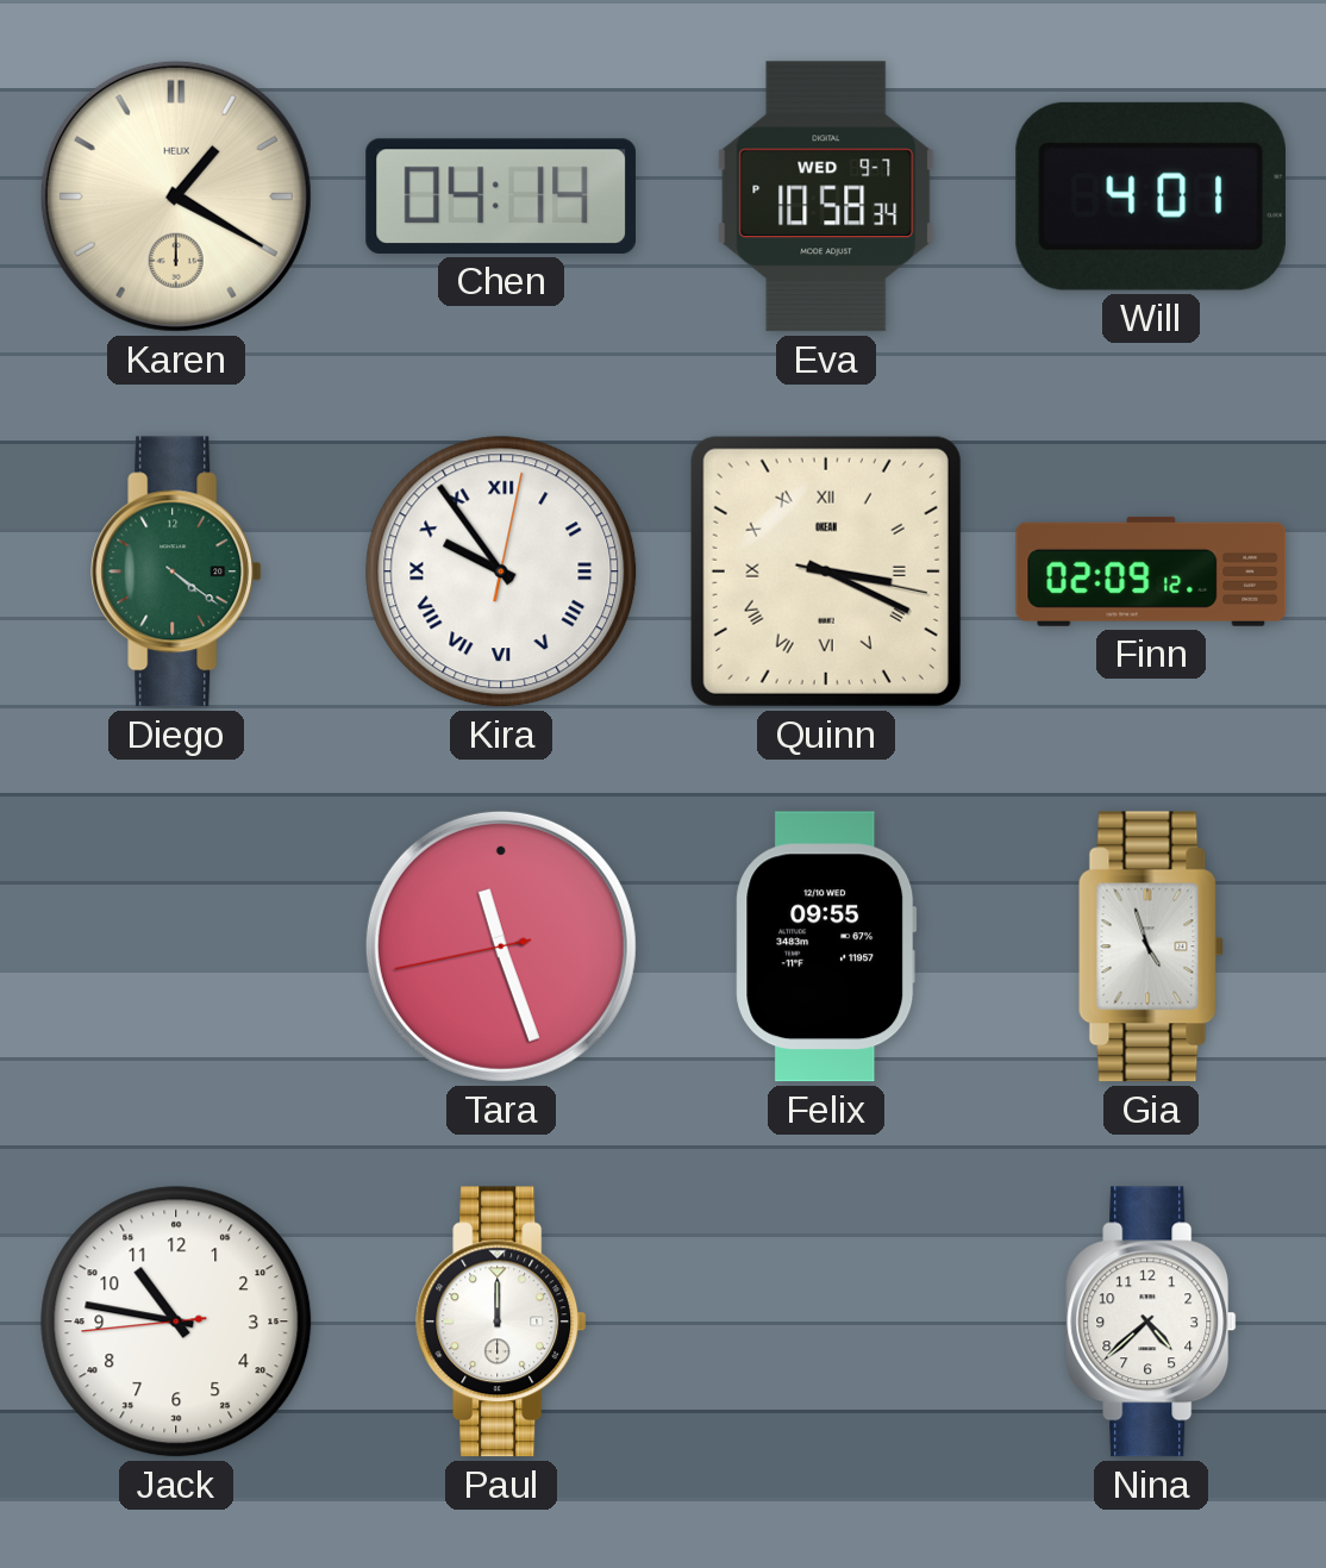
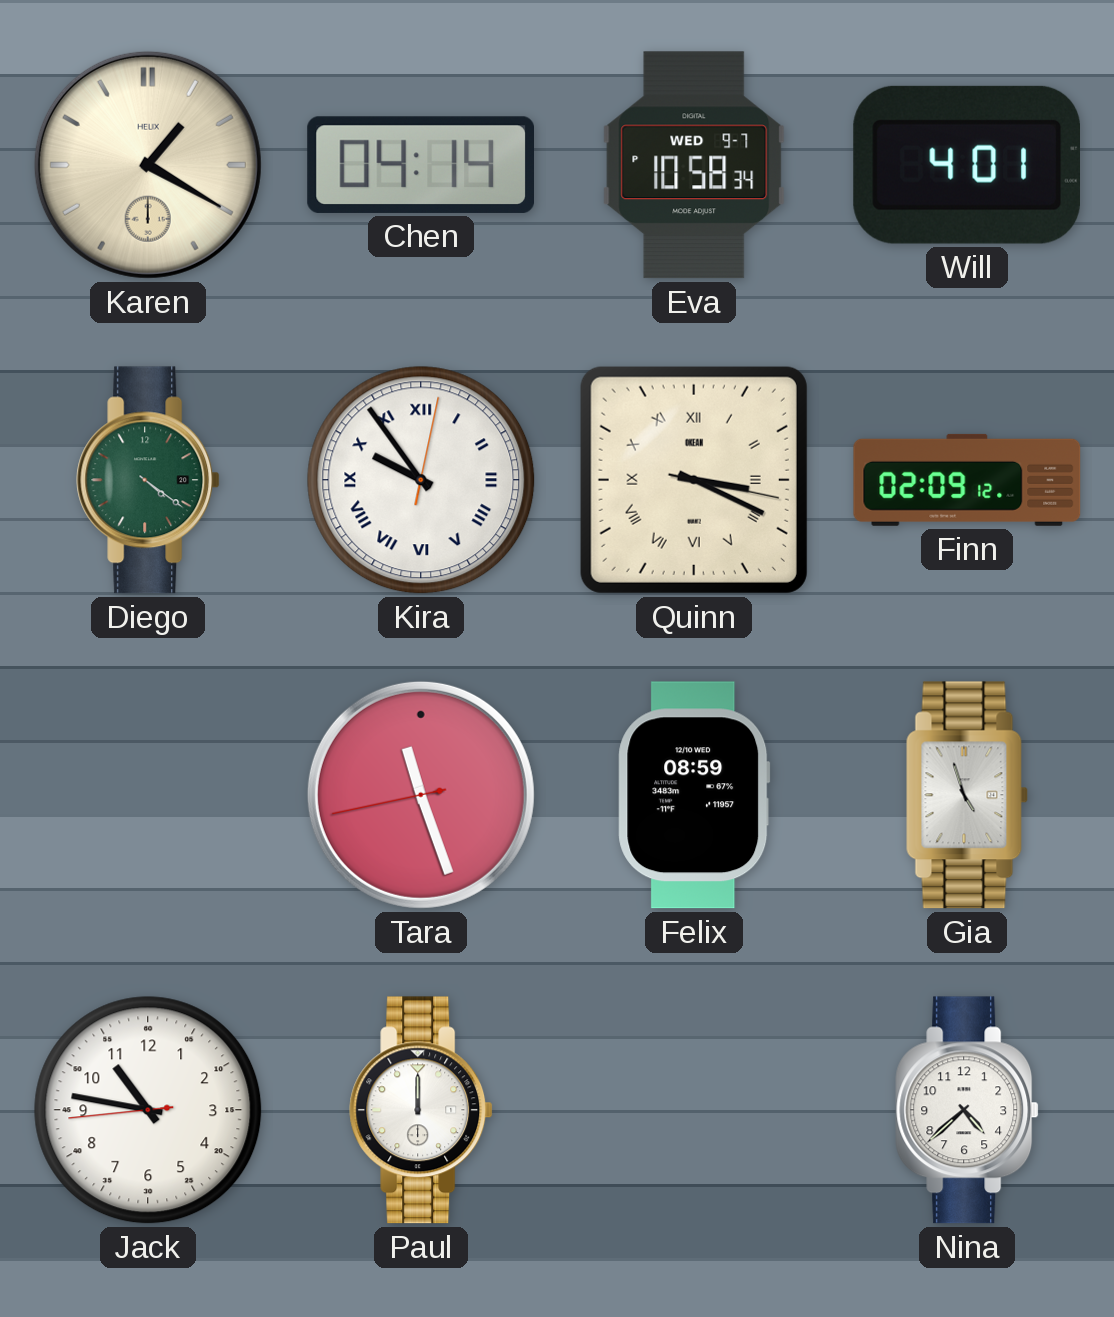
Felix: 09:55 -> 08:59 (694, 795)
